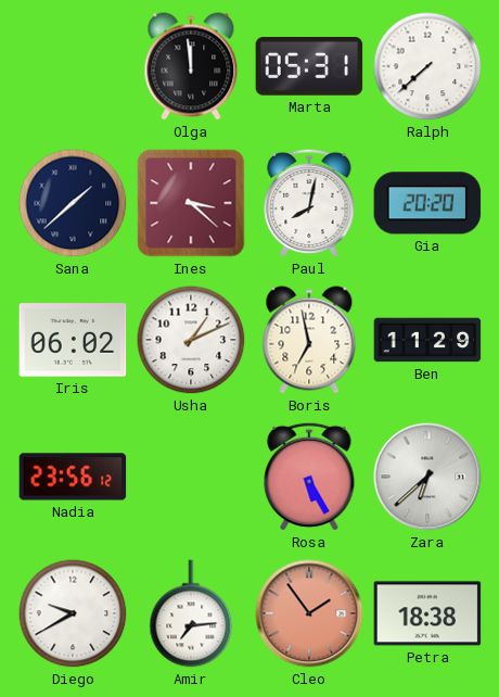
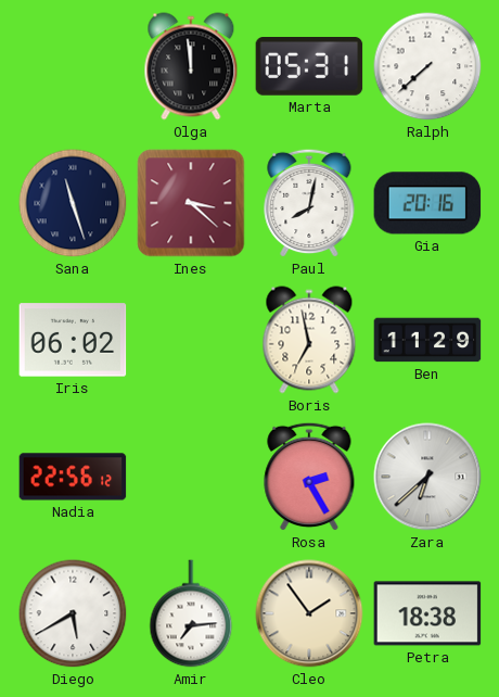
Sana: 1:38 -> 11:27 (73, 203)
Gia: 20:20 -> 20:16 (427, 203)
Usha: 1:11 -> none (191, 340)
Nadia: 23:56 -> 22:56 (73, 477)
Rosa: 5:25 -> 2:25 (309, 477)
Diego: 9:40 -> 5:40 (73, 613)
Cleo dial: salmon -> cream (309, 613)
